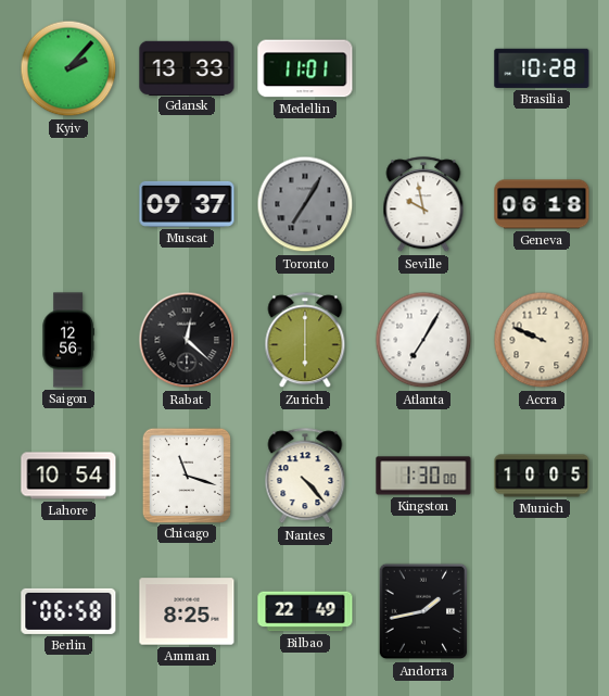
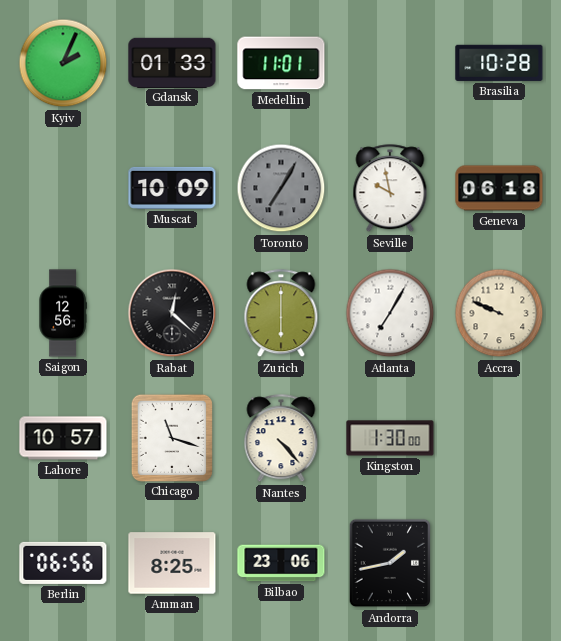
Kyiv: 2:07 -> 2:04 (63, 63)
Gdansk: 13:33 -> 01:33 (172, 62)
Muscat: 09:37 -> 10:09 (172, 188)
Lahore: 10:54 -> 10:57 (63, 438)
Munich: 10:05 -> none (542, 476)
Berlin: 06:58 -> 06:56 (63, 563)
Bilbao: 22:49 -> 23:06 (281, 563)
